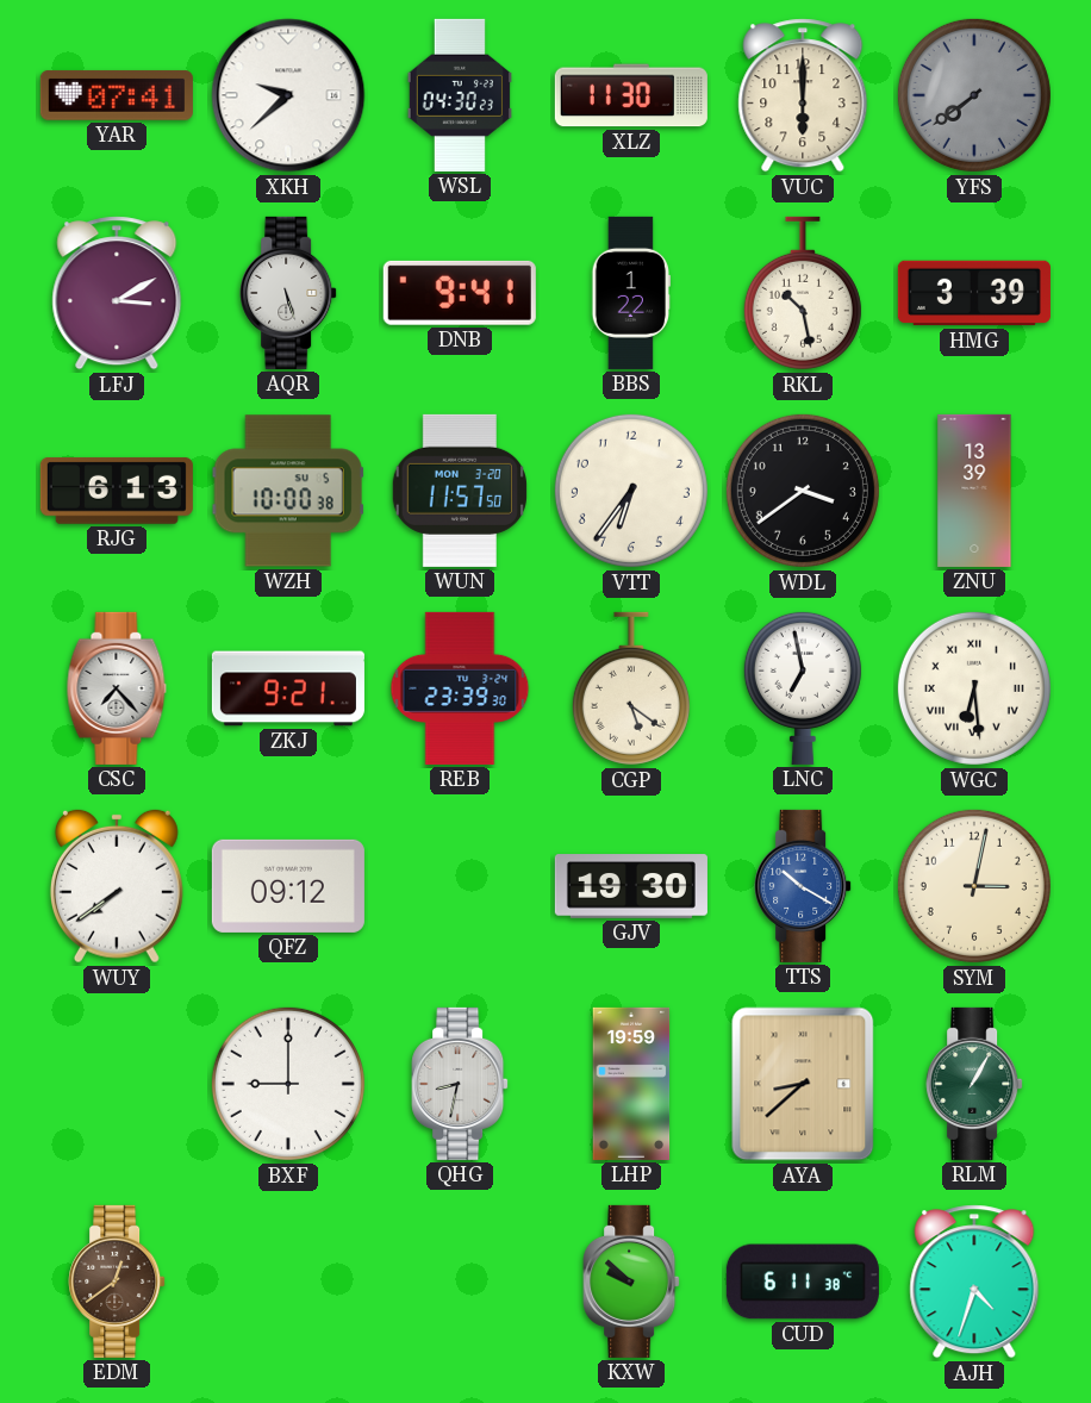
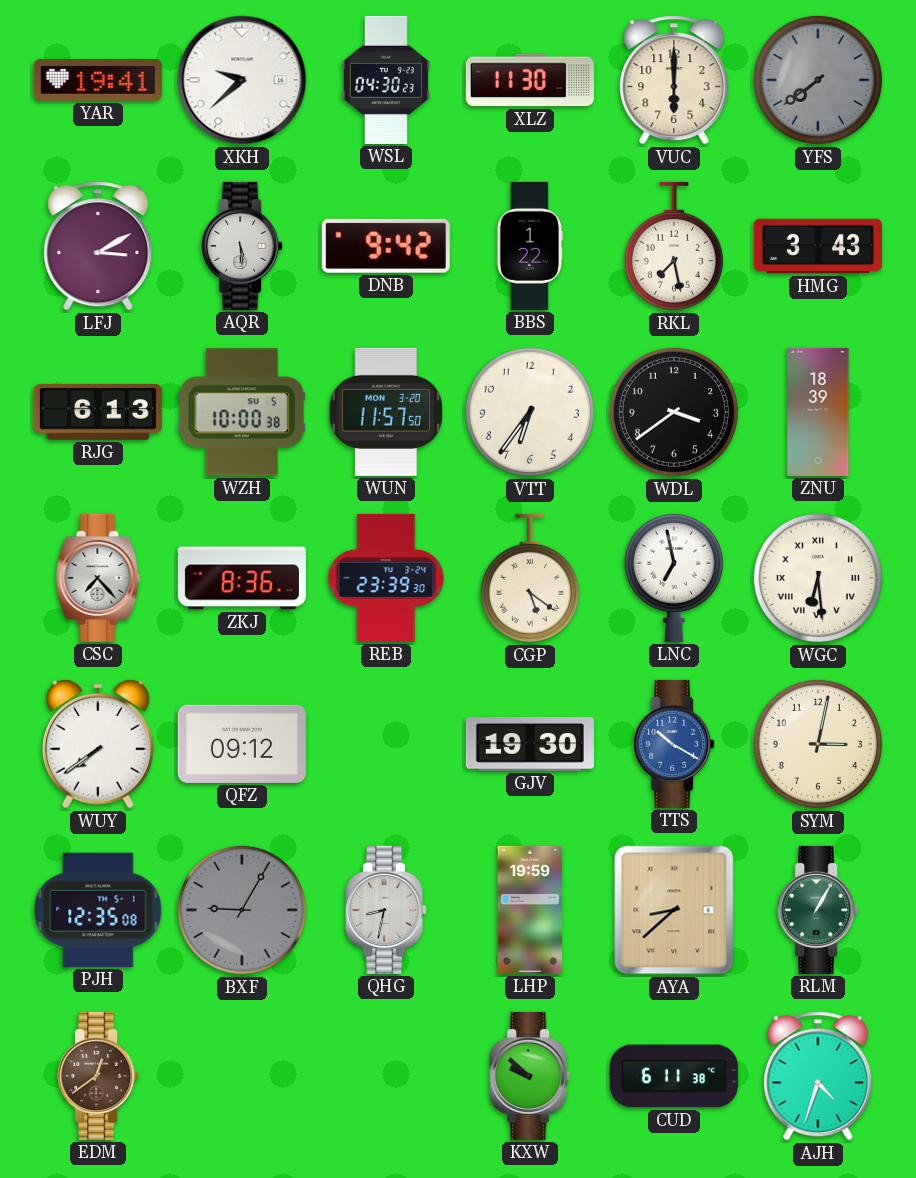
YAR: 07:41 -> 19:41 (98, 80)
AQR: 5:27 -> 5:29 (242, 246)
DNB: 9:41 -> 9:42 (386, 246)
RKL: 10:28 -> 7:28 (674, 246)
HMG: 3:39 -> 3:43 (818, 246)
ZNU: 13:39 -> 18:39 (818, 412)
ZKJ: 9:21 -> 8:36 (242, 578)
PJH: none -> 12:35 (98, 910)
BXF: 9:00 -> 9:05 (242, 910)
BXF dial: white -> grey (242, 910)
